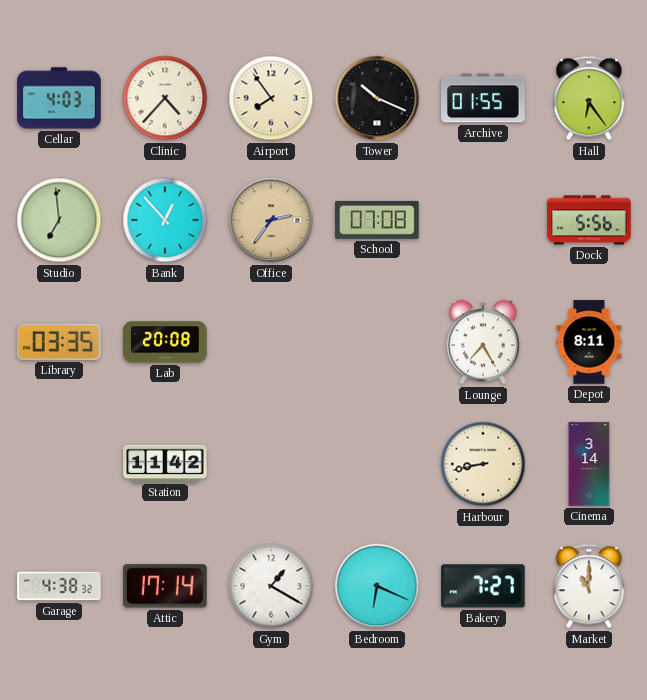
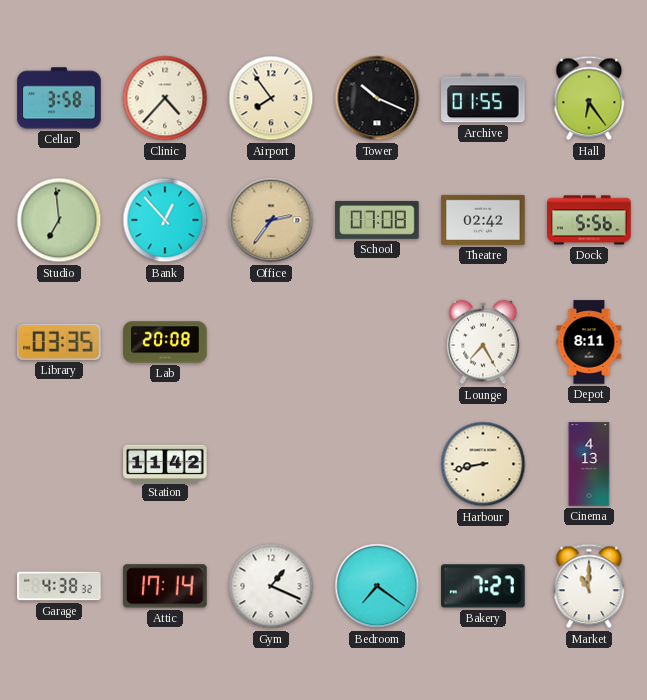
Cellar: 4:03 -> 3:58 (59, 98)
Theatre: none -> 02:42 (483, 220)
Cinema: 3:14 -> 4:13 (589, 464)
Gym: 1:20 -> 1:19 (271, 586)
Bedroom: 6:19 -> 7:21 (377, 586)
